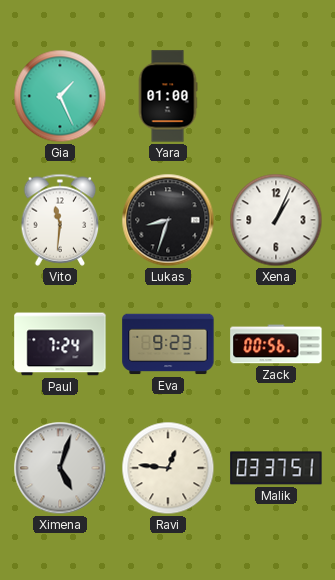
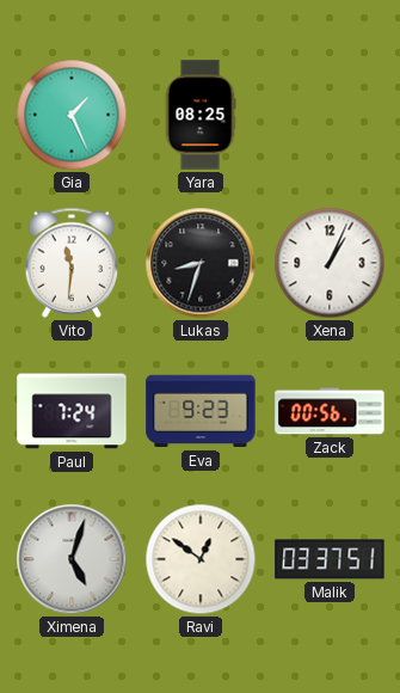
Yara: 01:00 -> 08:25 (201, 115)
Ravi: 12:46 -> 12:51 (201, 559)
